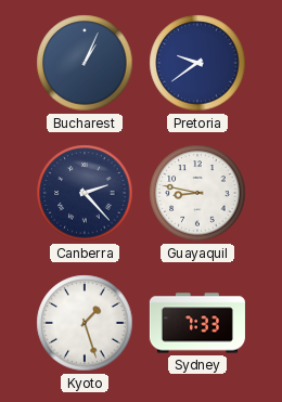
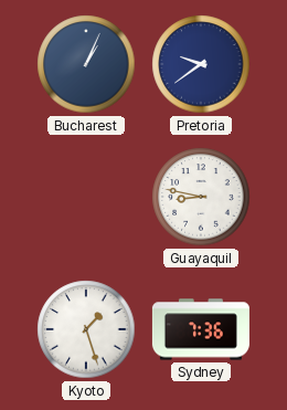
Canberra: 2:23 -> none (85, 193)
Sydney: 7:33 -> 7:36 (201, 329)
